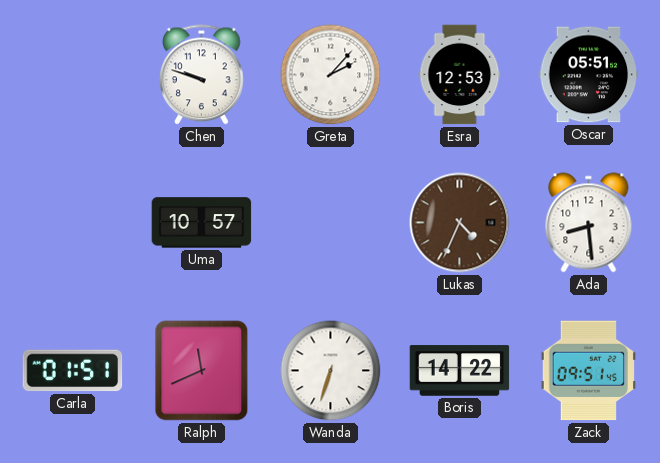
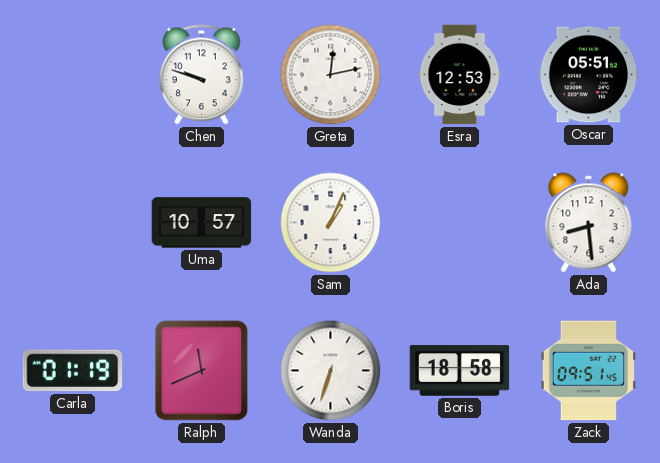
Greta: 2:07 -> 12:13 (331, 75)
Sam: none -> 1:04 (331, 223)
Lukas: 4:34 -> none (460, 223)
Carla: 01:51 -> 01:19 (73, 371)
Boris: 14:22 -> 18:58 (460, 371)
